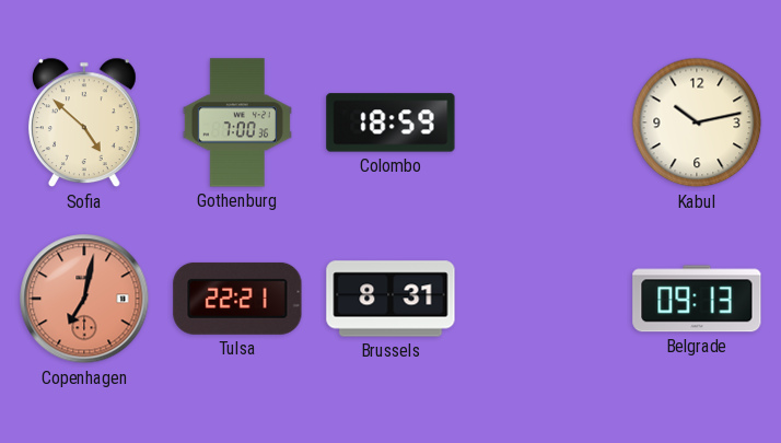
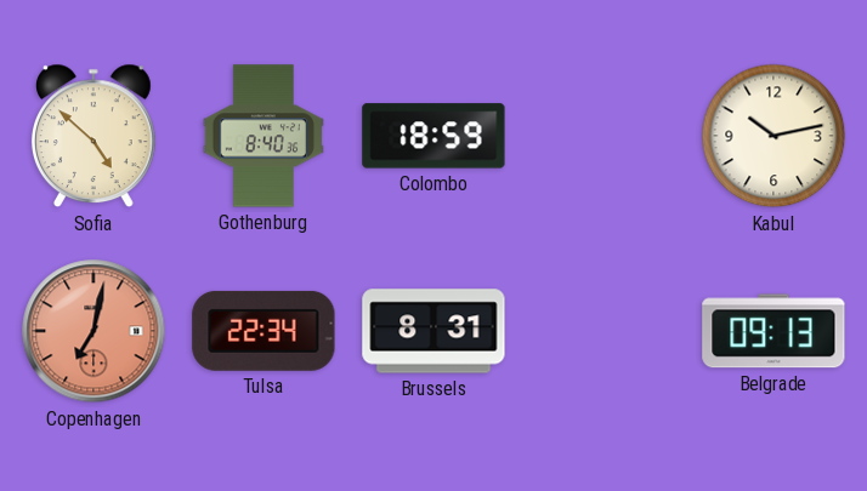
Gothenburg: 7:00 -> 8:40 (263, 136)
Tulsa: 22:21 -> 22:34 (263, 331)
